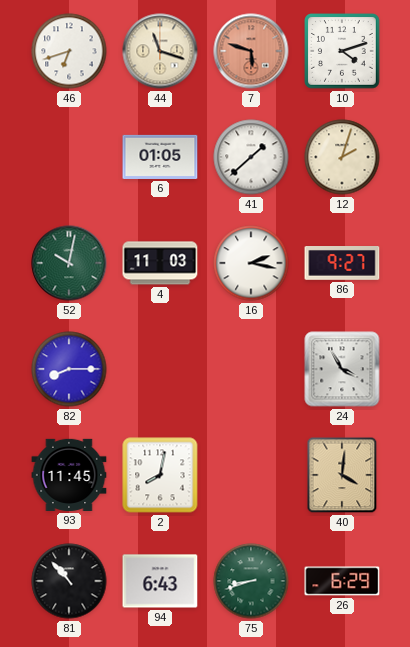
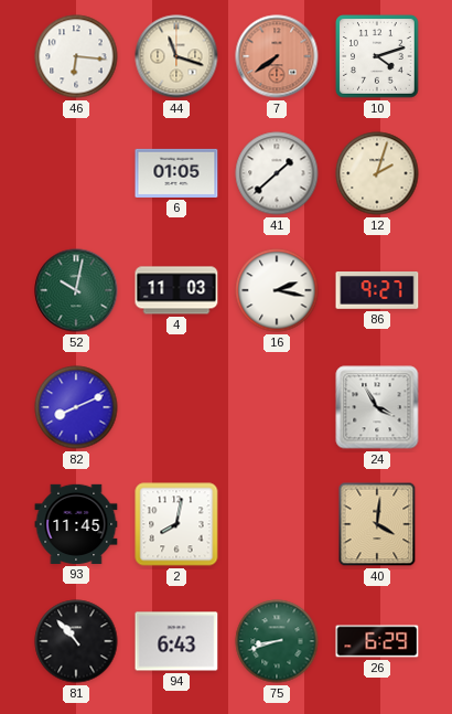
46: 6:42 -> 6:16 (76, 56)
7: 5:48 -> 7:39 (277, 56)
82: 8:15 -> 8:11 (76, 407)
